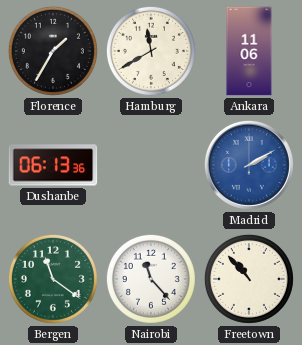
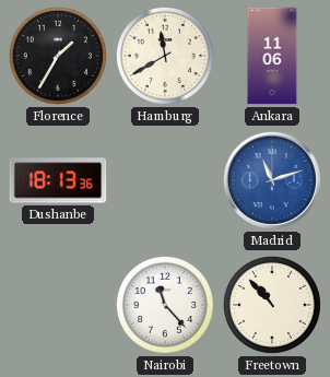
Dushanbe: 06:13 -> 18:13 (58, 180)
Madrid: 2:10 -> 11:12 (272, 180)
Bergen: 11:21 -> none (53, 279)
